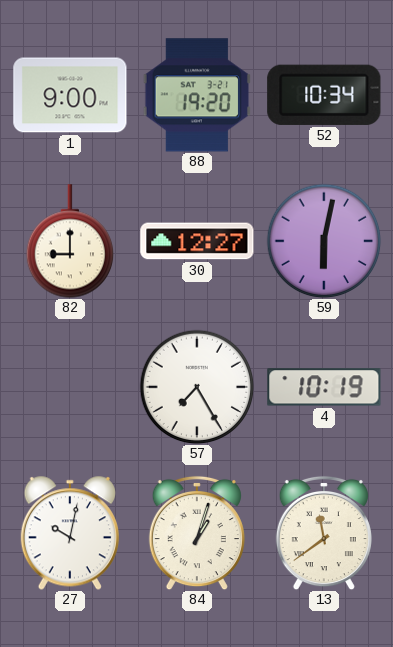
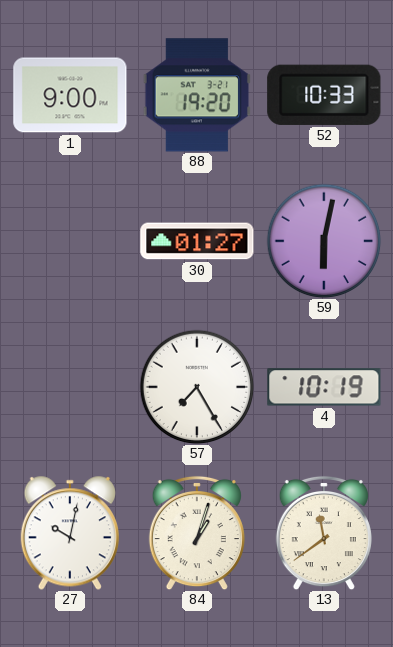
52: 10:34 -> 10:33 (324, 95)
82: 9:00 -> none (69, 241)
30: 12:27 -> 01:27 (197, 241)
